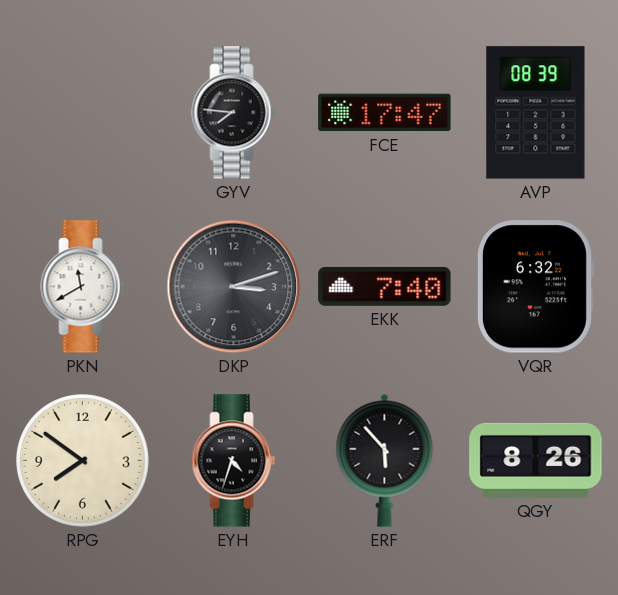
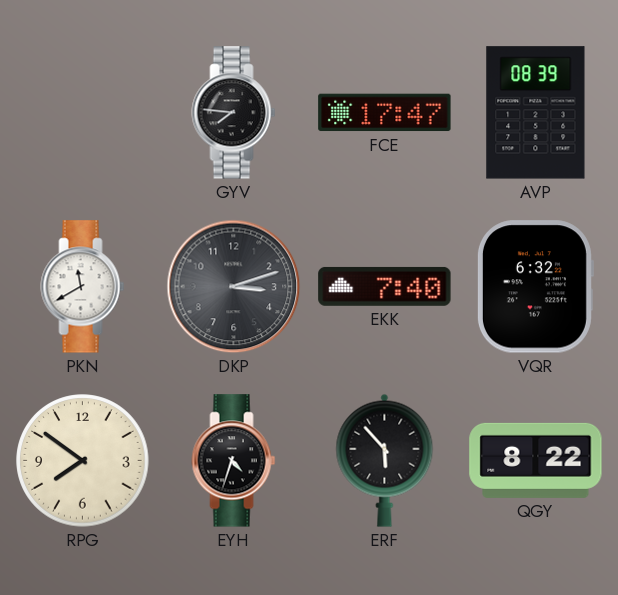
QGY: 8:26 -> 8:22 (536, 460)
